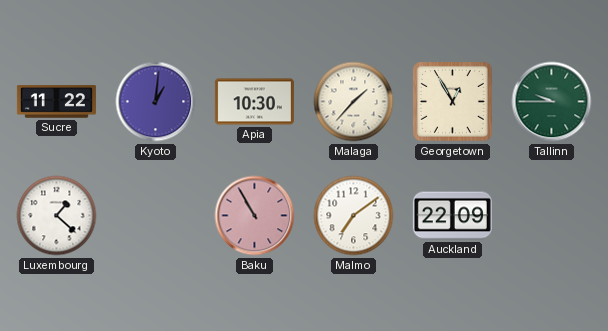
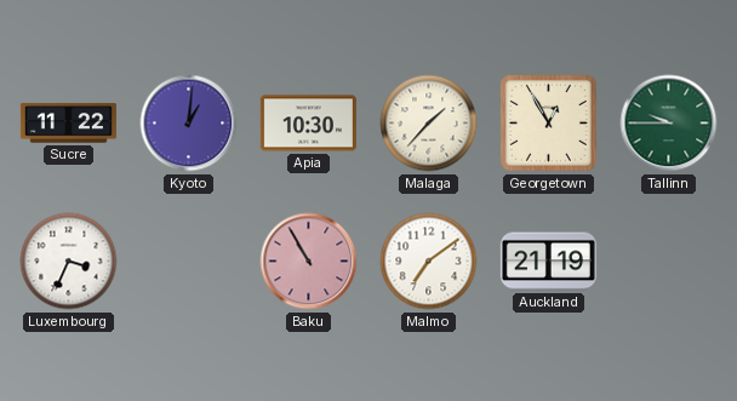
Luxembourg: 1:22 -> 3:34 (69, 262)
Auckland: 22:09 -> 21:19 (548, 262)
